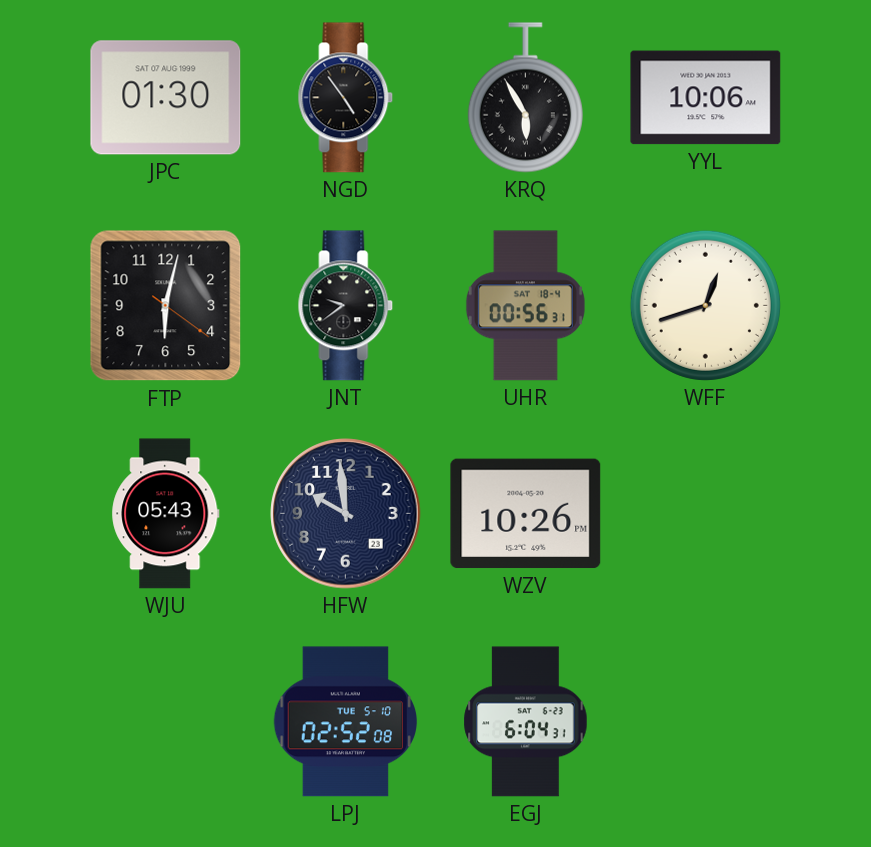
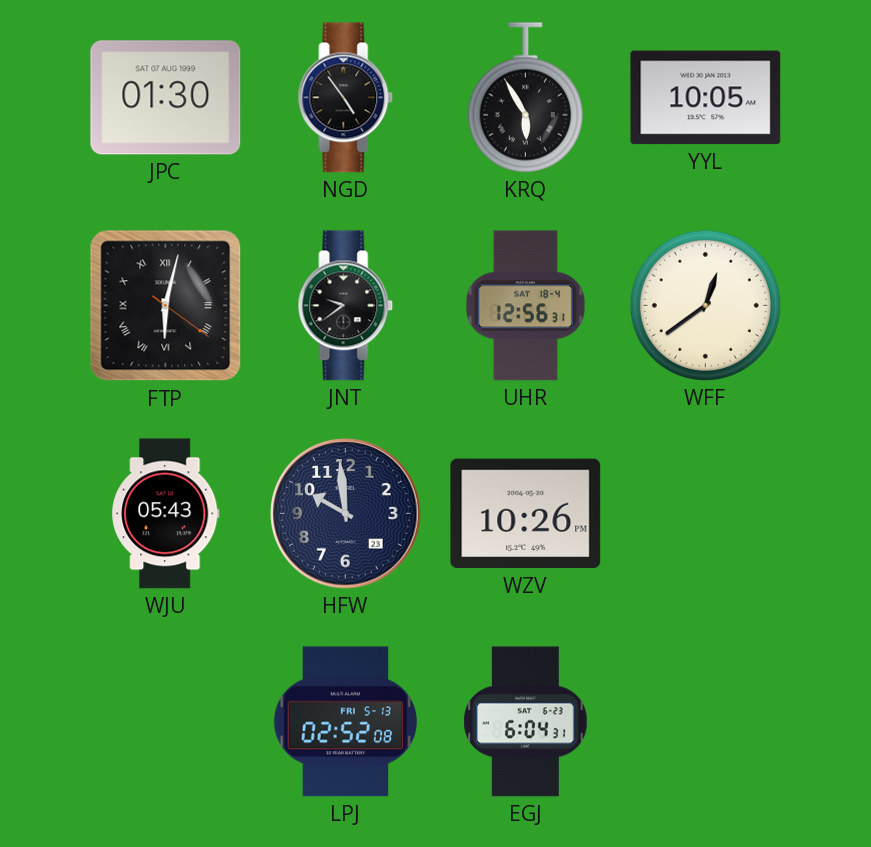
YYL: 10:06 -> 10:05 (706, 98)
FTP numerals: Arabic -> Roman (166, 306)
UHR: 00:56 -> 12:56 (525, 306)
WFF: 12:42 -> 12:39 (705, 305)
LPJ date: TUE 5-10 -> FRI 5-13 (346, 722)
